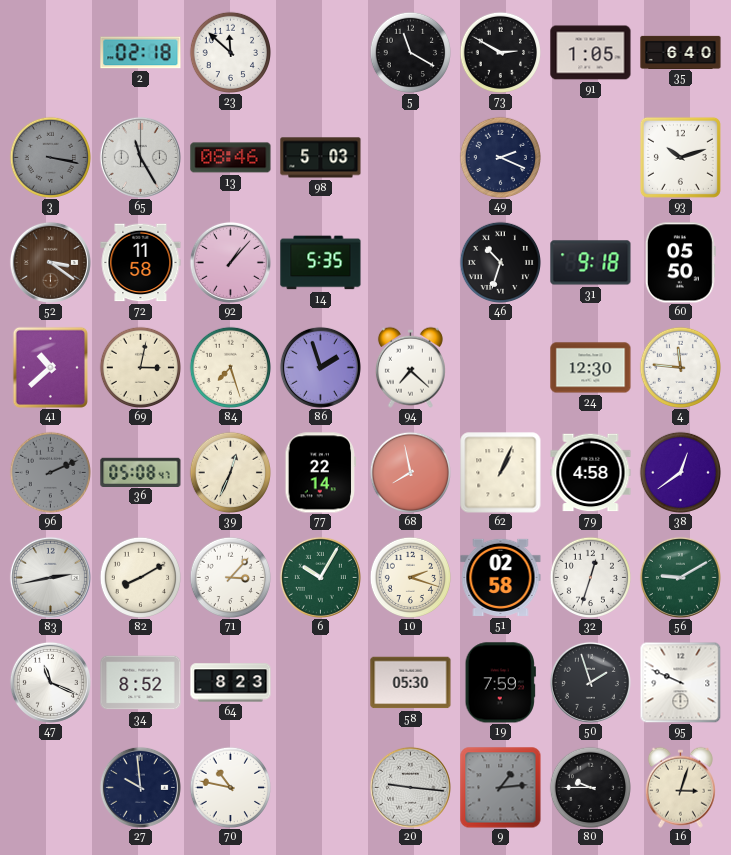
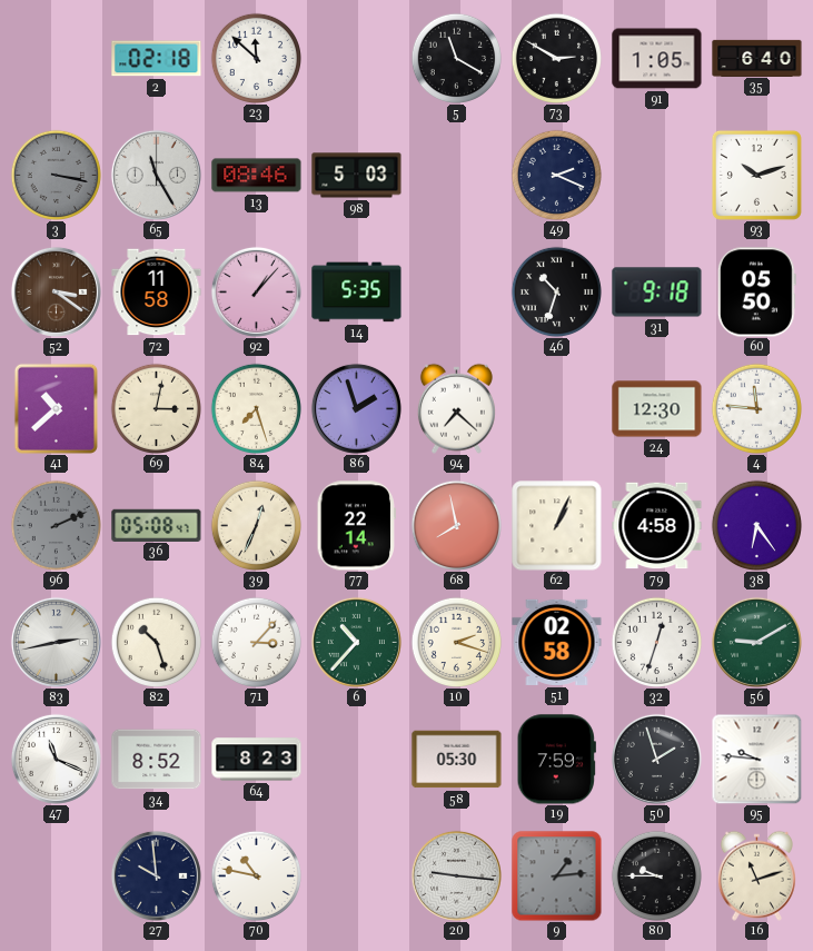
38: 12:39 -> 6:24 (756, 525)
82: 8:10 -> 10:27 (156, 642)
6: 10:05 -> 10:37 (356, 642)
95: 9:49 -> 9:46 (756, 759)
16: 3:03 -> 11:12 (756, 875)
